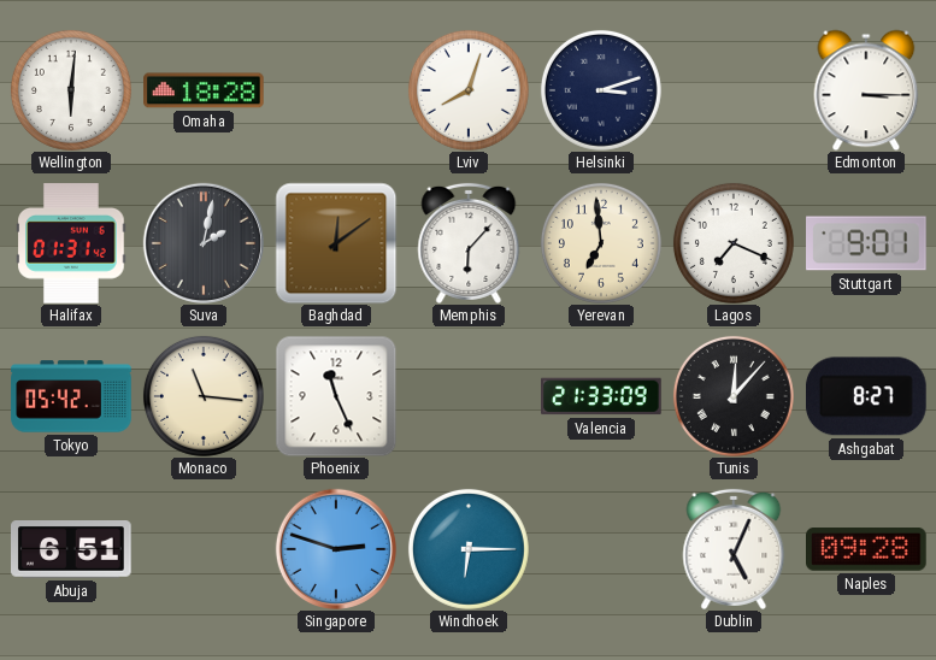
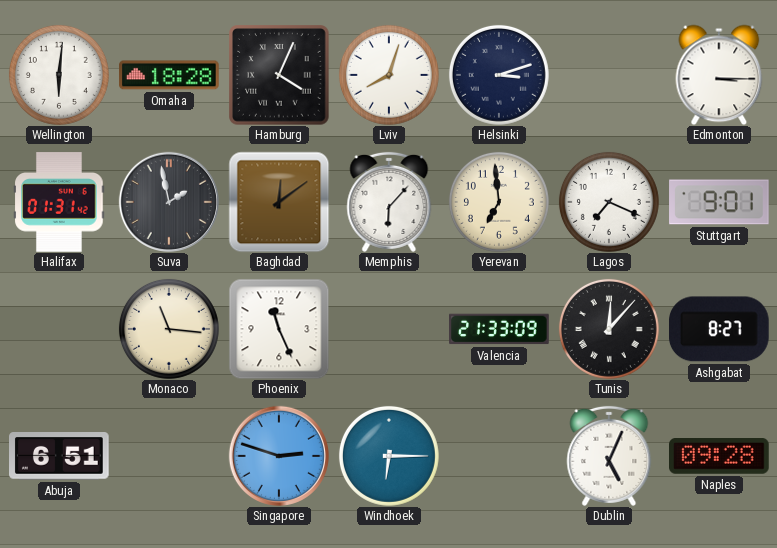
Hamburg: none -> 4:04 (280, 76)
Suva: 2:02 -> 1:58 (169, 202)
Tokyo: 05:42 -> none (71, 396)
